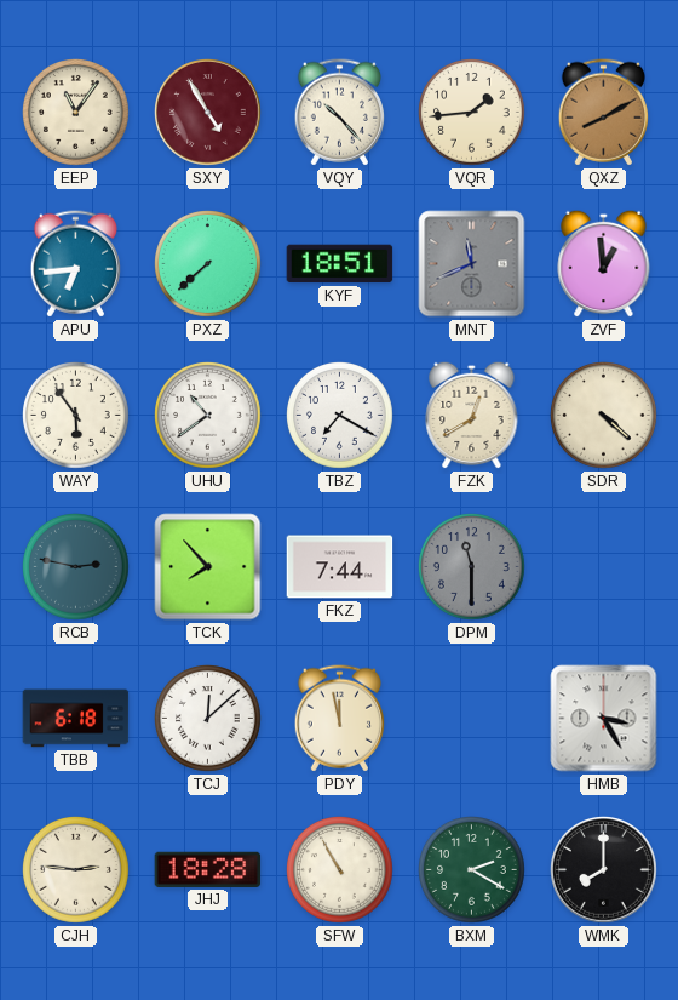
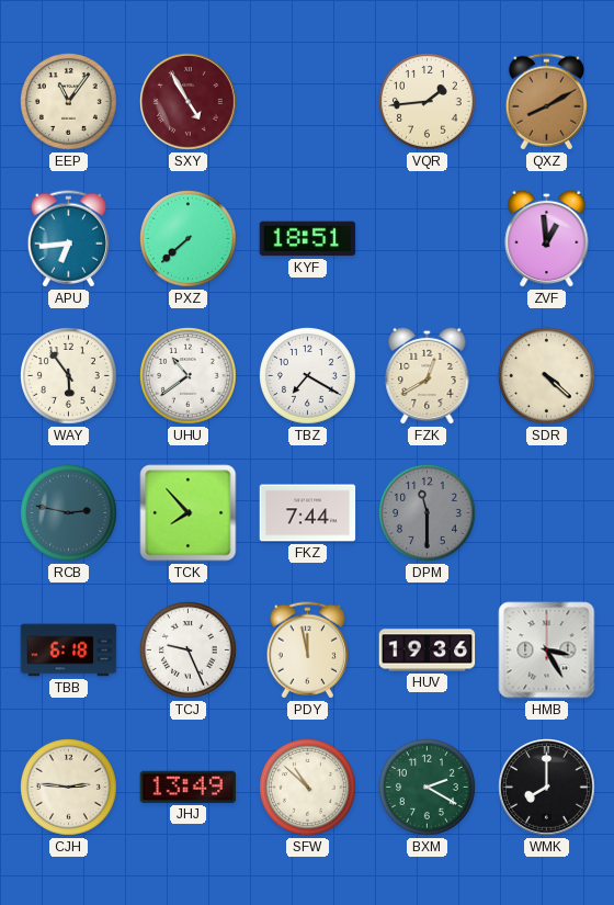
VQY: 10:23 -> none (339, 113)
MNT: 11:41 -> none (472, 264)
TCJ: 12:08 -> 9:26 (189, 651)
HUV: none -> 19:36 (428, 651)
JHJ: 18:28 -> 13:49 (189, 787)
SFW: 10:55 -> 10:52 (308, 788)
